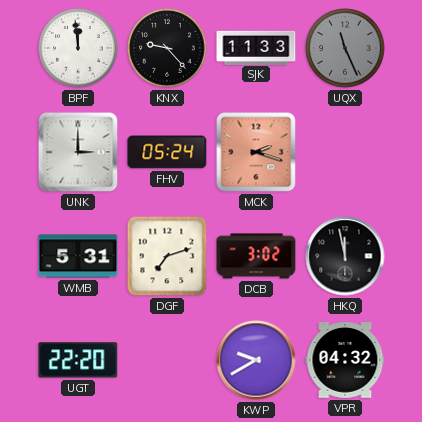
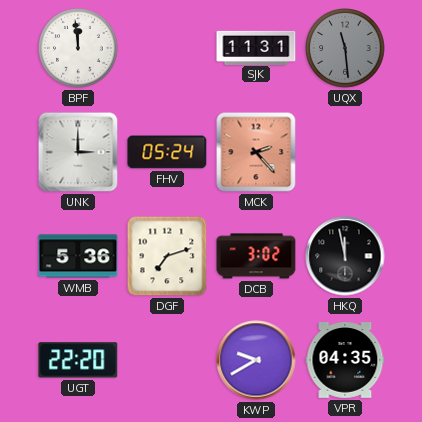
KNX: 9:23 -> none (167, 48)
SJK: 11:33 -> 11:31 (256, 47)
UQX: 11:26 -> 11:29 (345, 48)
MCK: 2:18 -> 2:23 (256, 152)
WMB: 5:31 -> 5:36 (78, 256)
VPR: 04:32 -> 04:35 (345, 361)
